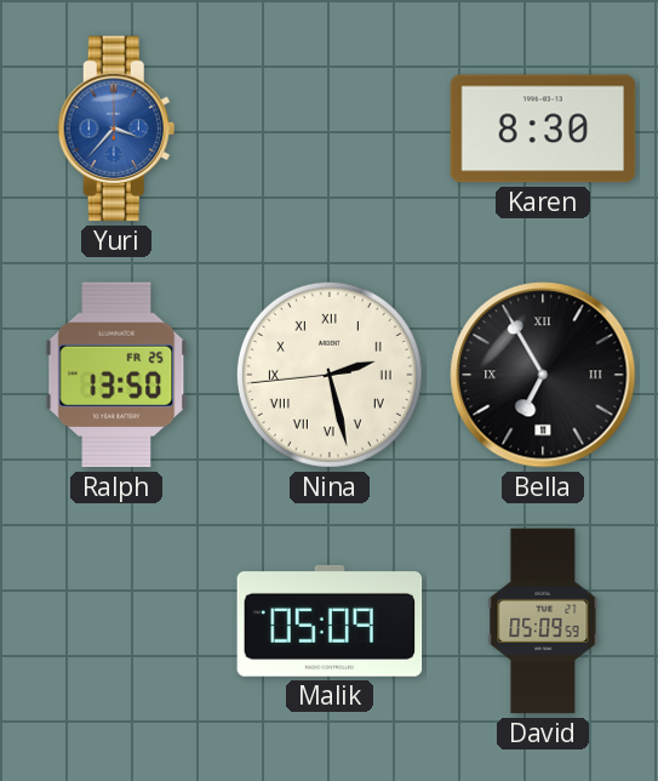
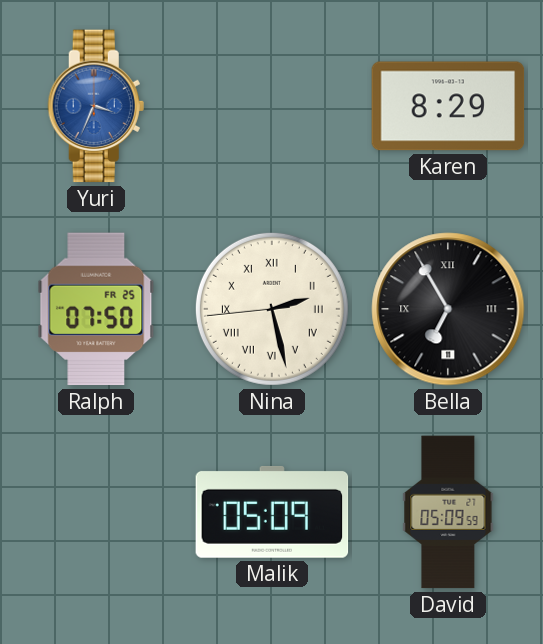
Yuri: 3:37 -> 3:34 (96, 106)
Karen: 8:30 -> 8:29 (448, 106)
Ralph: 13:50 -> 07:50 (96, 309)
